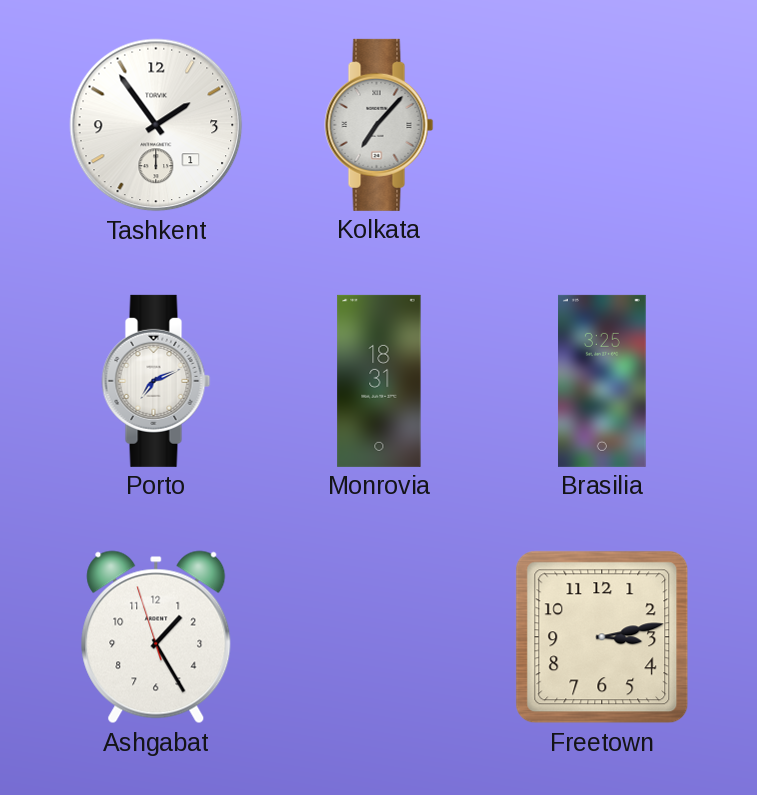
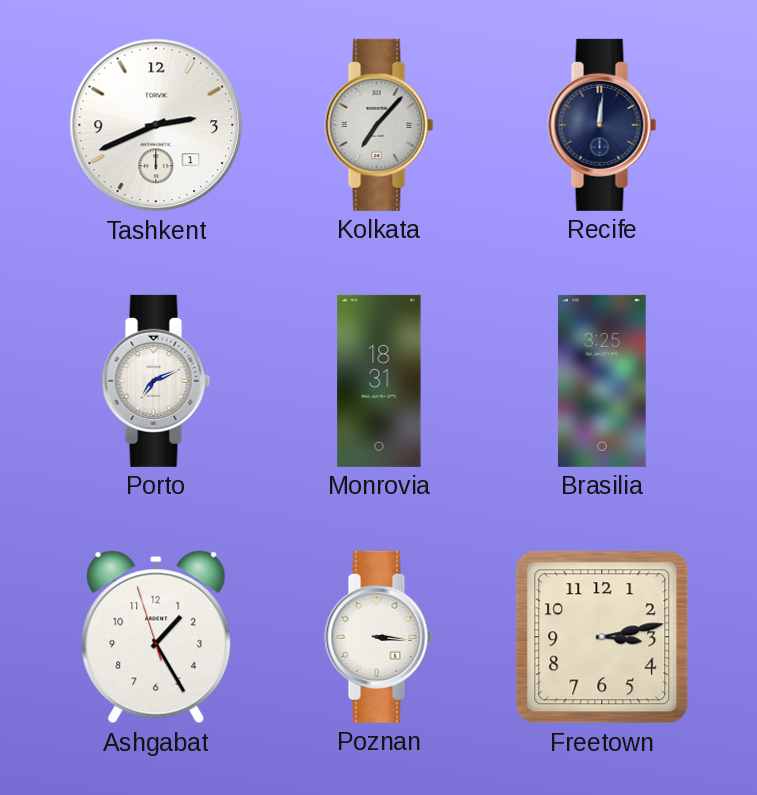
Tashkent: 1:54 -> 2:41 (156, 125)
Recife: none -> 12:01 (602, 125)
Poznan: none -> 3:16 (379, 637)
